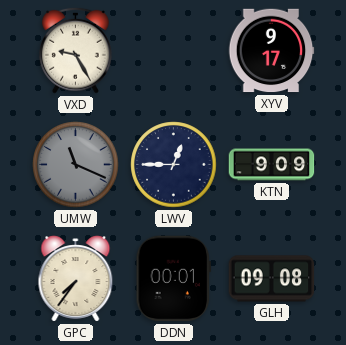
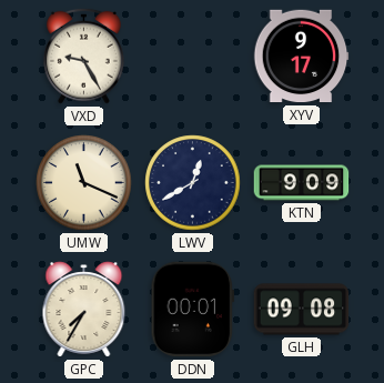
UMW dial: grey -> cream (84, 183)
LWV: 12:45 -> 12:40 (193, 183)
GPC: 7:36 -> 7:35 (84, 310)
